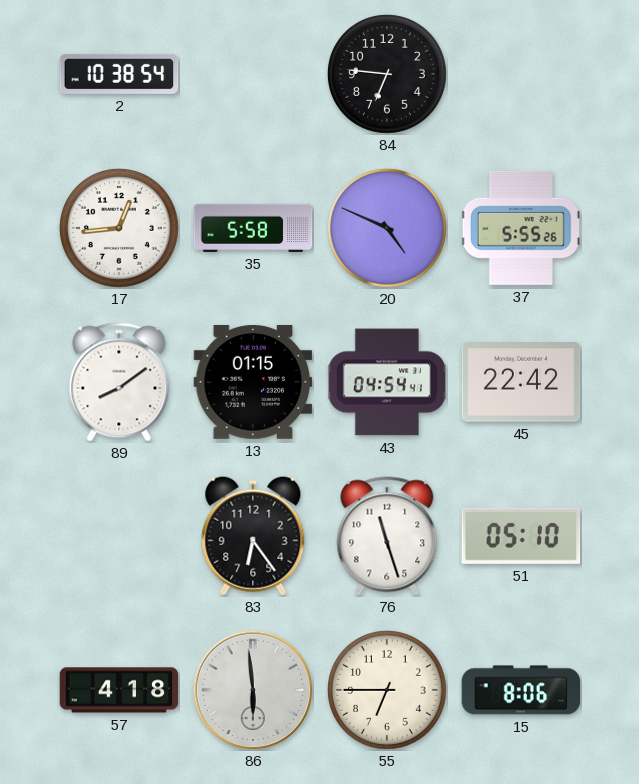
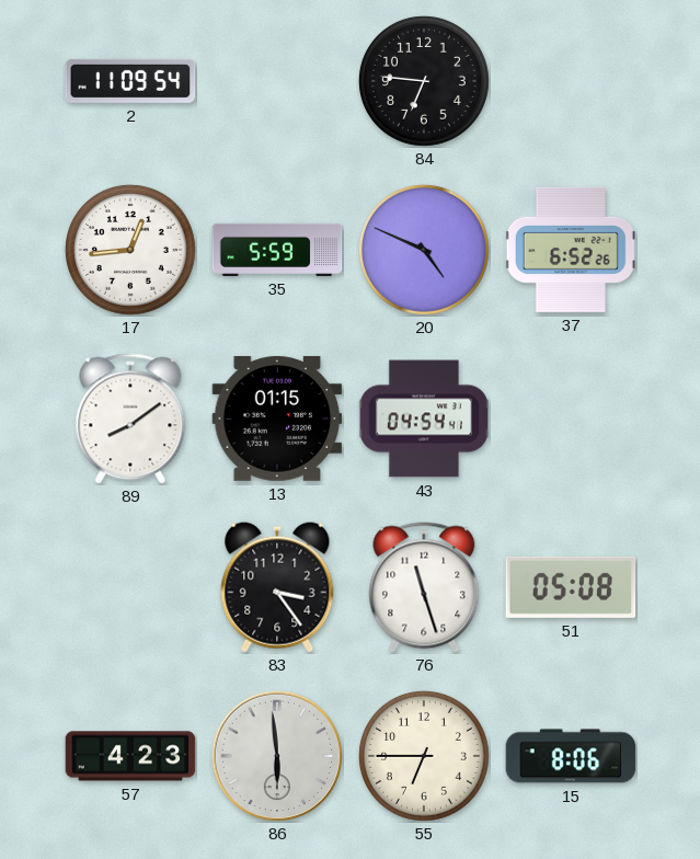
2: 10:38 -> 11:09 (130, 81)
35: 5:58 -> 5:59 (277, 250)
37: 5:55 -> 6:52 (571, 250)
45: 22:42 -> none (521, 383)
83: 6:24 -> 3:24 (277, 587)
51: 05:10 -> 05:08 (571, 587)
57: 4:18 -> 4:23 (130, 756)
